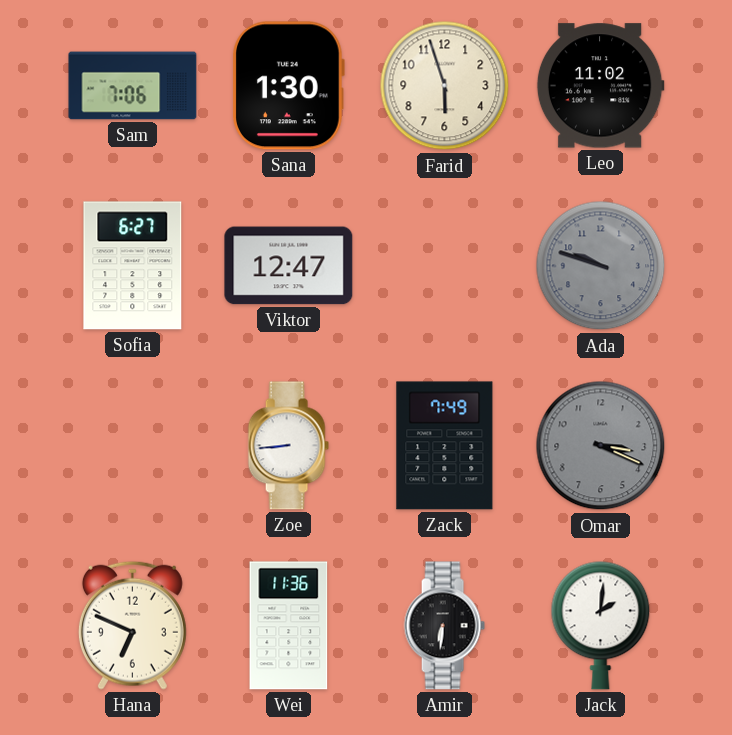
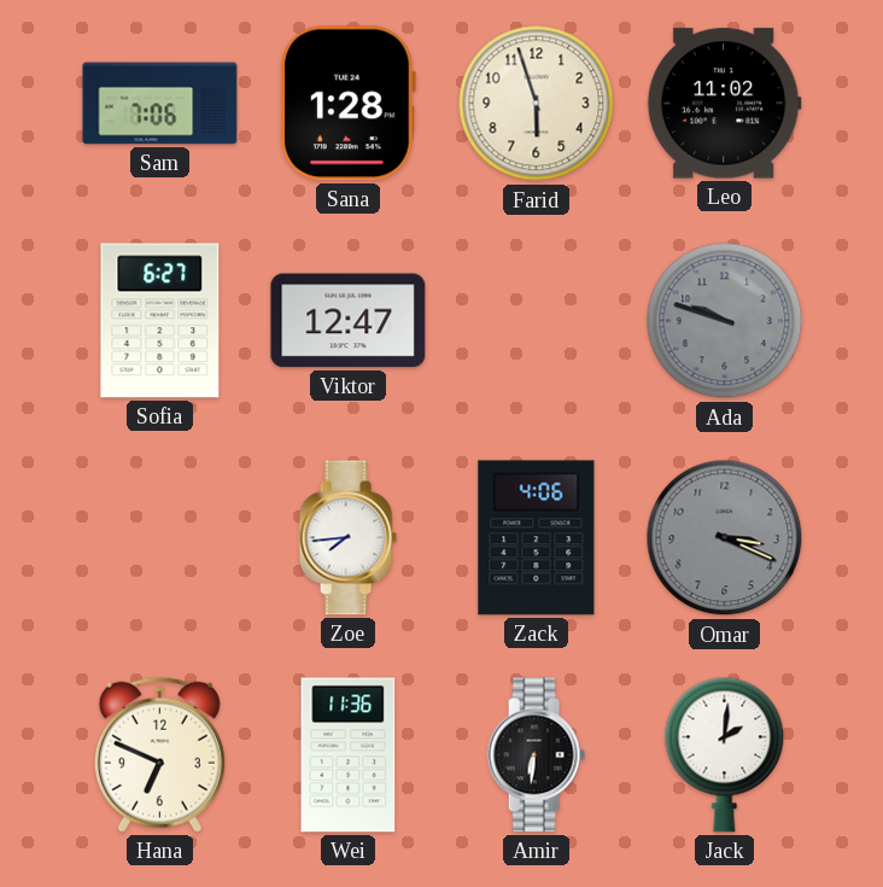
Sana: 1:30 -> 1:28 (347, 104)
Zoe: 8:44 -> 7:44 (347, 538)
Zack: 7:49 -> 4:06 (537, 538)
